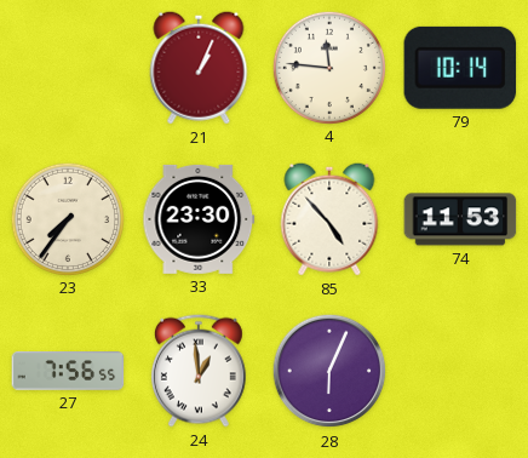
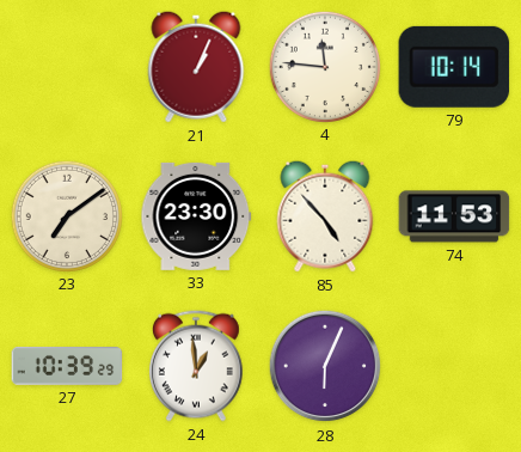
23: 7:36 -> 7:09 (66, 215)
27: 7:56 -> 10:39 (67, 367)
